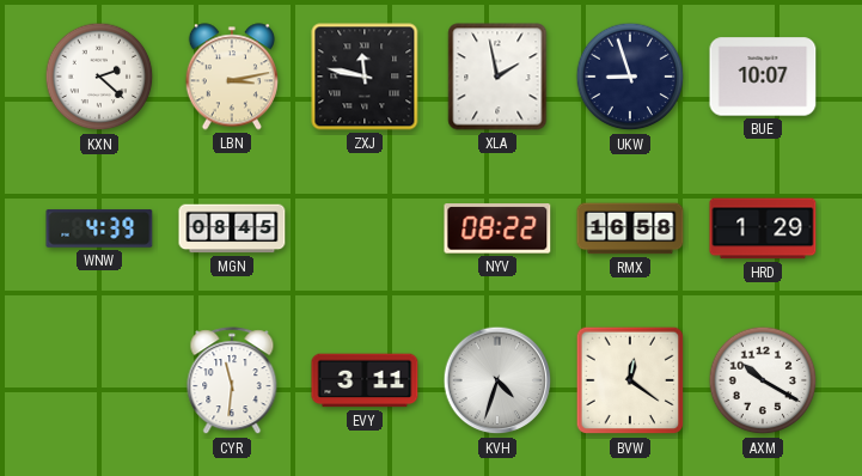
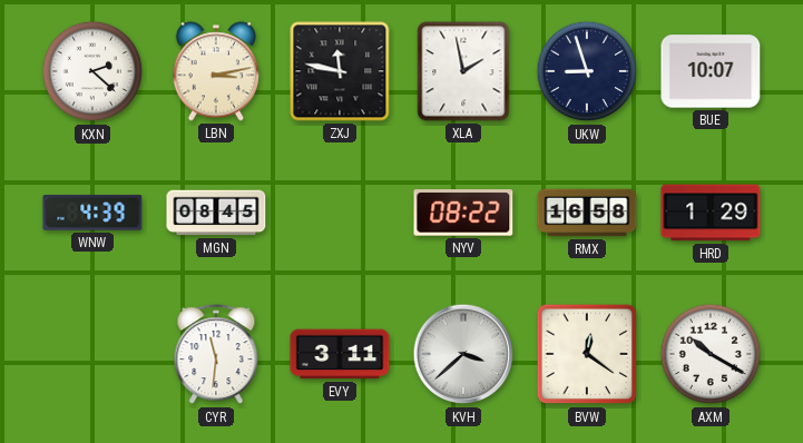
KVH: 4:33 -> 3:38 (463, 354)
